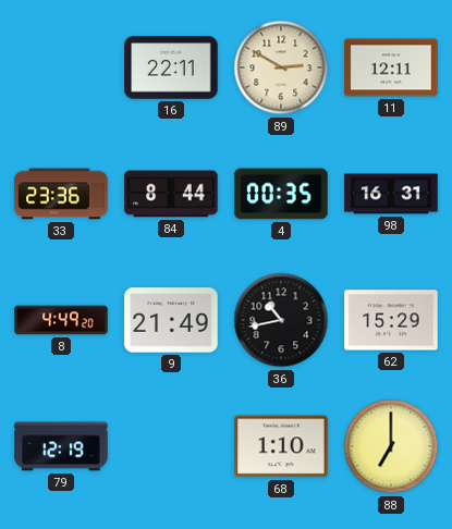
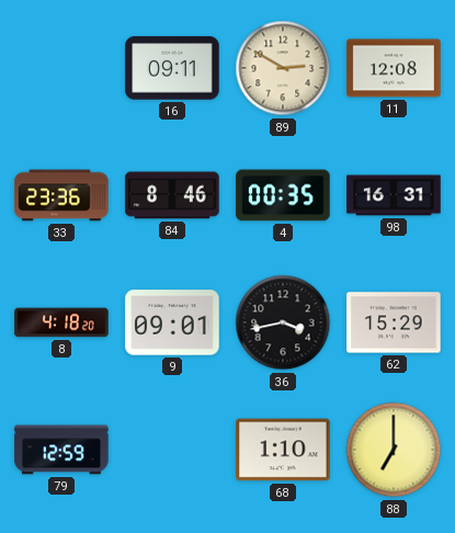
16: 22:11 -> 09:11 (172, 68)
11: 12:11 -> 12:08 (394, 68)
84: 8:44 -> 8:46 (172, 195)
8: 4:49 -> 4:18 (61, 322)
9: 21:49 -> 09:01 (172, 322)
36: 10:43 -> 3:43 (283, 322)
79: 12:19 -> 12:59 (61, 450)
